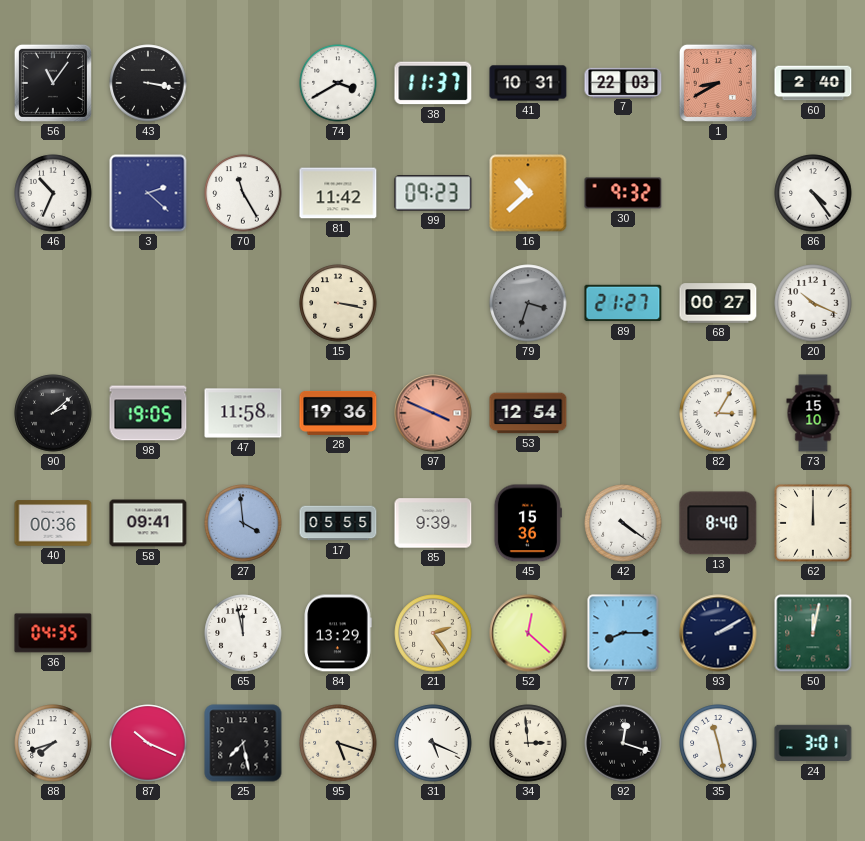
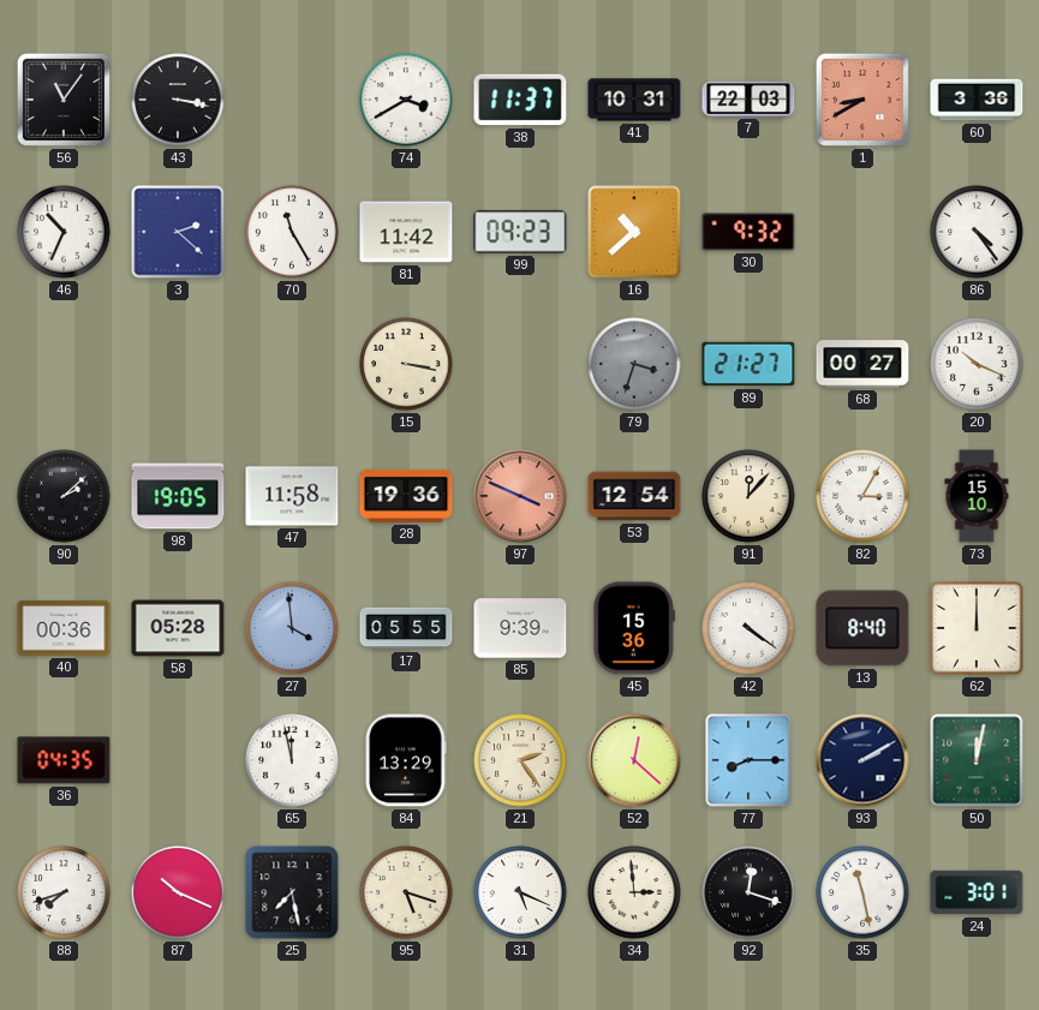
60: 2:40 -> 3:36 (977, 100)
91: none -> 12:07 (748, 496)
58: 09:41 -> 05:28 (178, 628)
